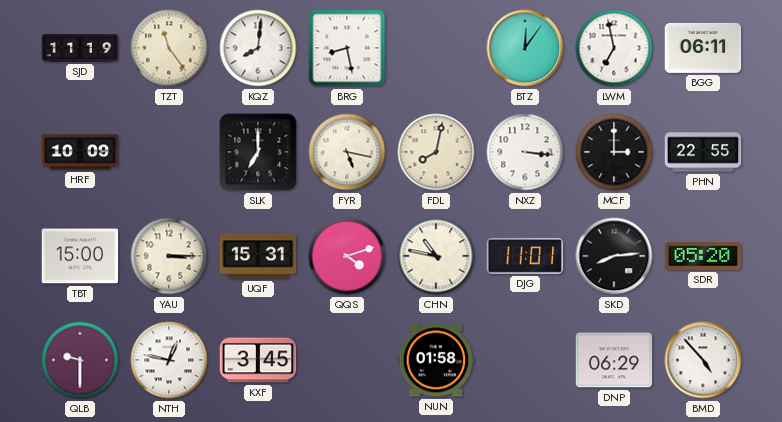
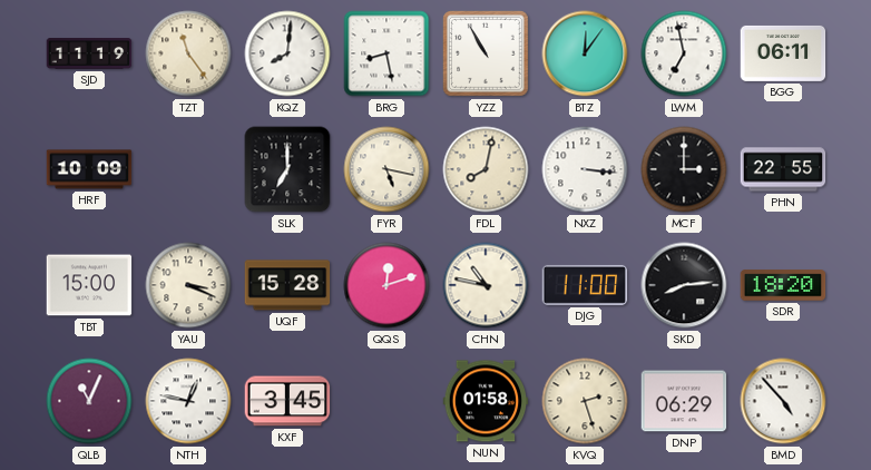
YZZ: none -> 10:55 (487, 55)
YAU: 3:15 -> 3:19 (188, 285)
UQF: 15:31 -> 15:28 (287, 285)
QQS: 4:12 -> 12:12 (386, 285)
DJG: 11:01 -> 11:00 (585, 285)
SDR: 05:20 -> 18:20 (783, 285)
QLB: 9:30 -> 11:04 (89, 401)
KVQ: none -> 2:27 (585, 401)
